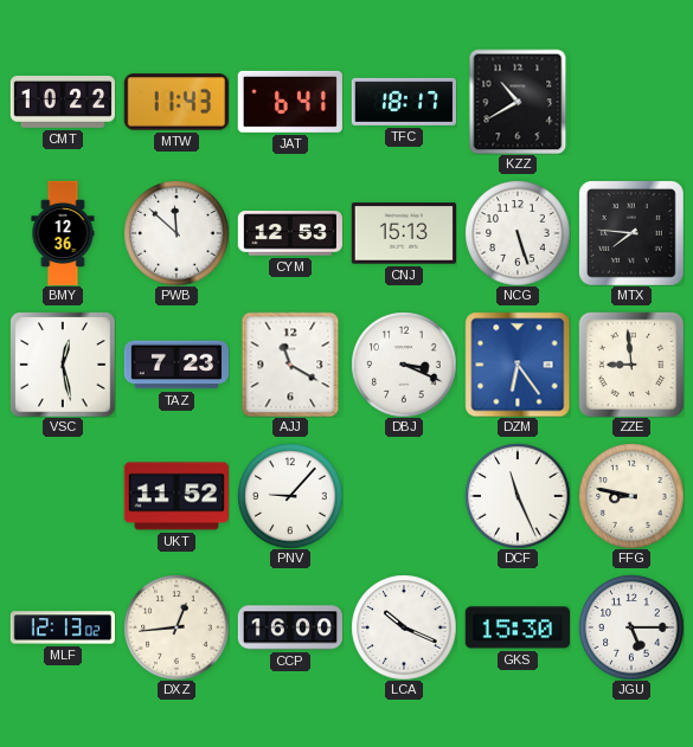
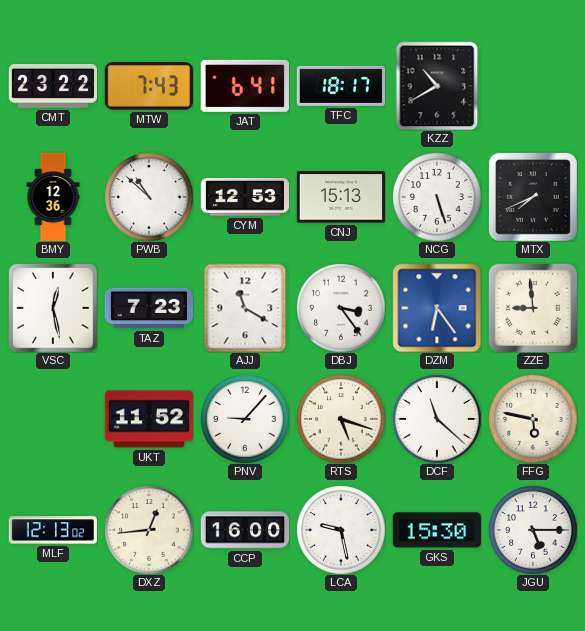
CMT: 10:22 -> 23:22 (52, 87)
MTW: 11:43 -> 7:43 (149, 86)
PWB: 11:52 -> 10:52 (149, 197)
MTX: 7:46 -> 7:41 (533, 197)
DBJ: 3:19 -> 3:24 (341, 308)
RTS: none -> 5:18 (341, 419)
DCF: 11:26 -> 11:22 (437, 419)
FFG: 8:47 -> 5:47 (533, 419)
LCA: 10:19 -> 9:28 (341, 530)
